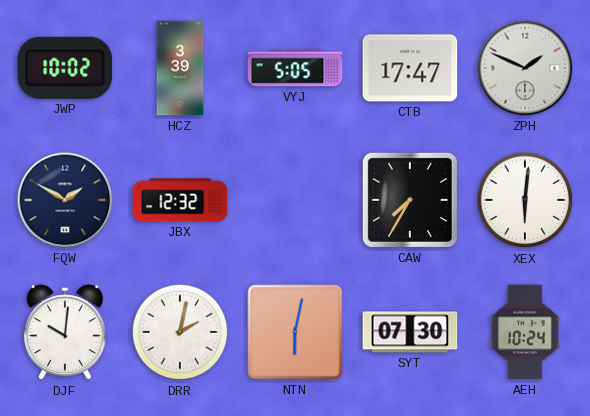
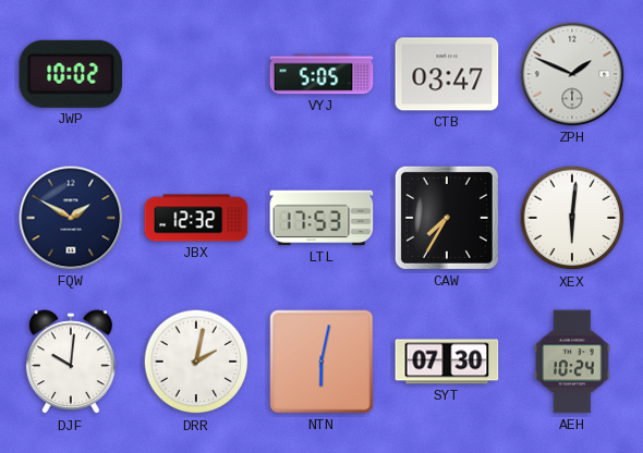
HCZ: 3:39 -> none (180, 68)
CTB: 17:47 -> 03:47 (447, 74)
LTL: none -> 17:53 (321, 218)
